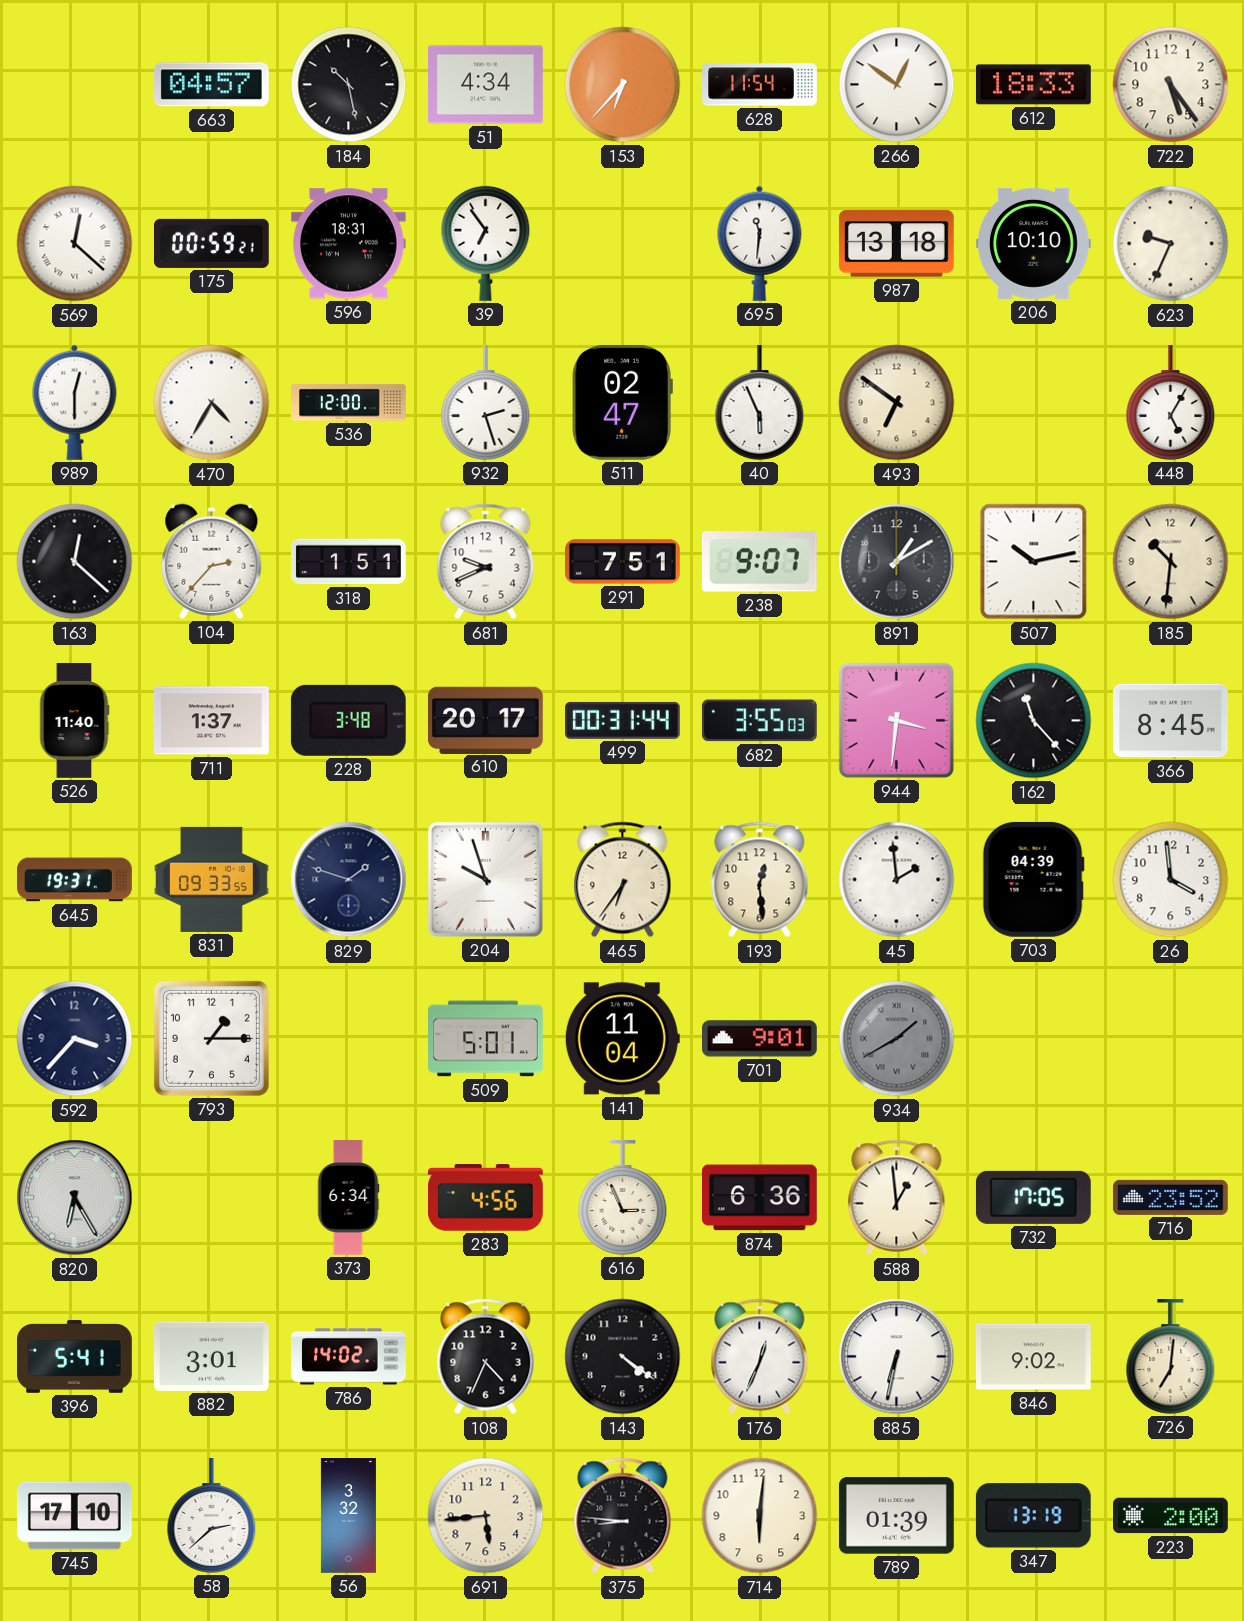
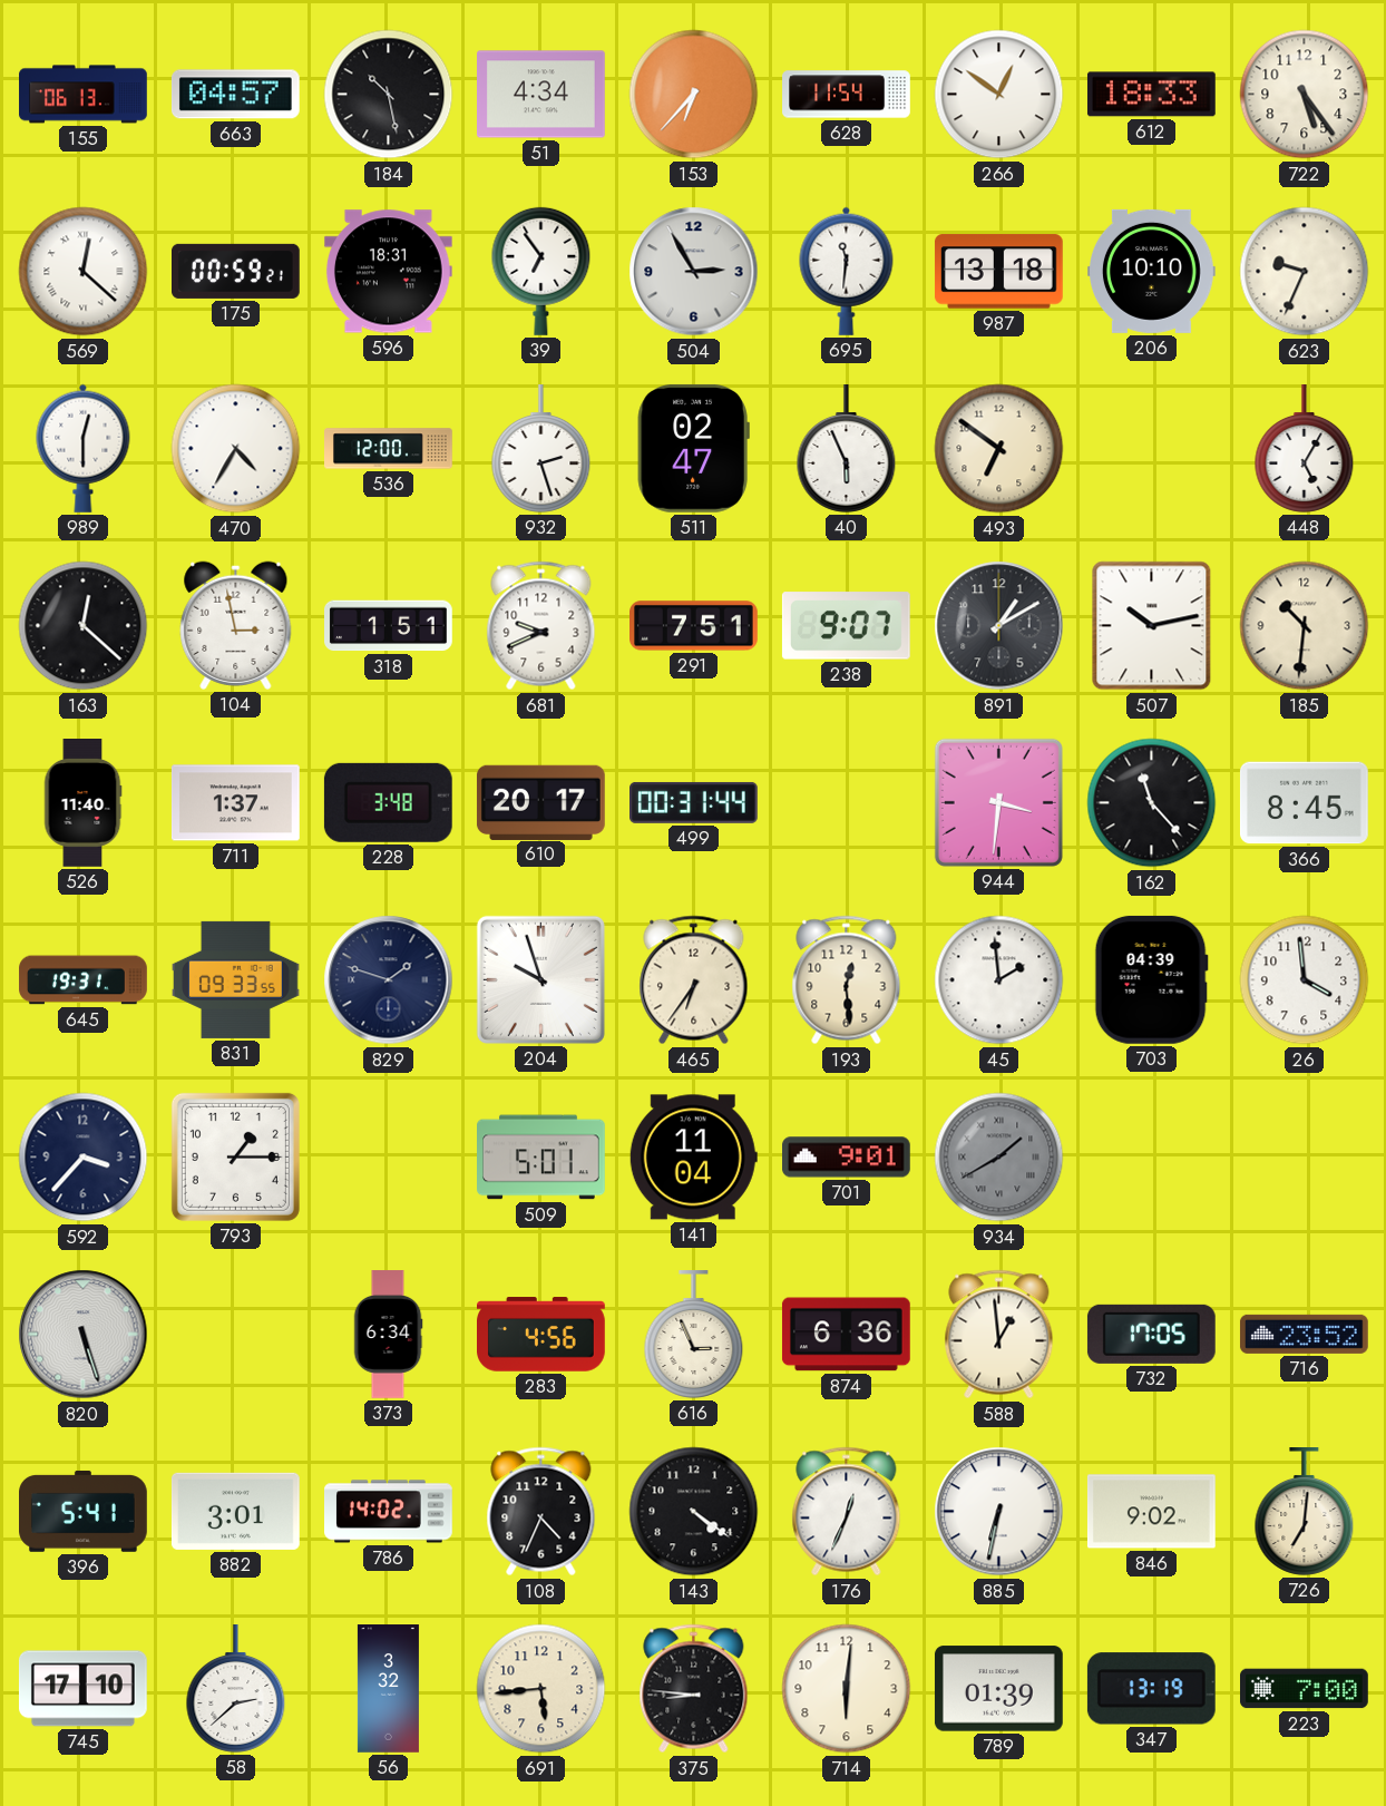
155: none -> 06:13 (84, 95)
504: none -> 2:55 (694, 272)
104: 2:37 -> 2:58 (236, 625)
682: 3:55 -> none (759, 721)
820: 6:25 -> 5:27 (84, 1335)
223: 2:00 -> 7:00 (1305, 1689)
